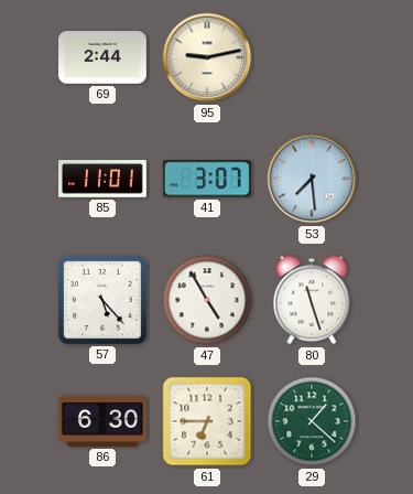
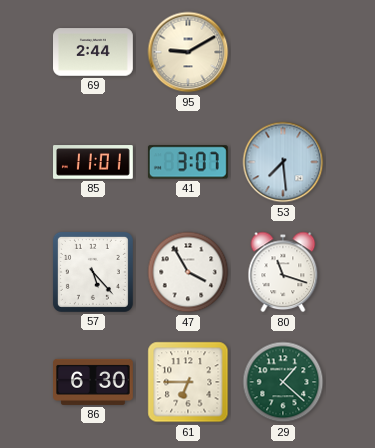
95: 9:13 -> 9:10 (188, 52)
47: 4:55 -> 3:55 (188, 272)
80: 11:27 -> 11:18 (283, 272)
